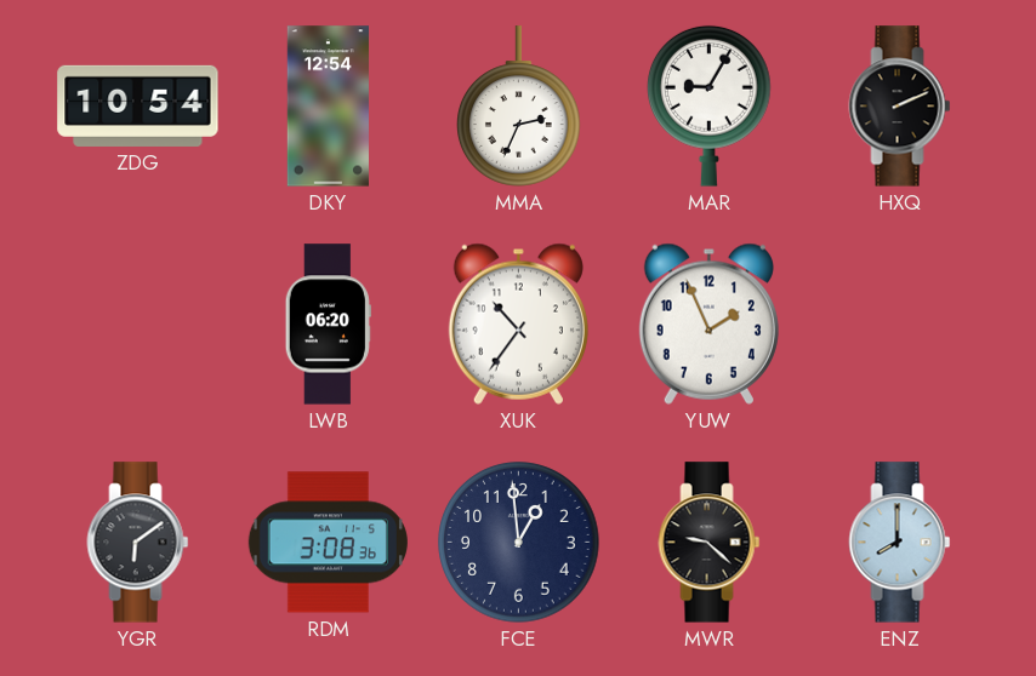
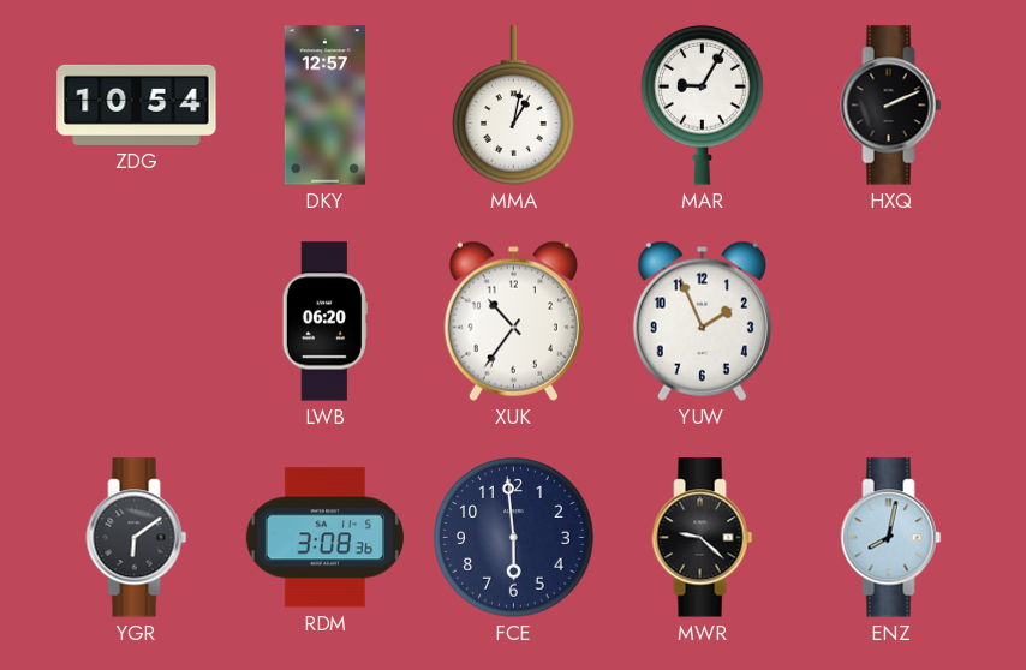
DKY: 12:54 -> 12:57 (324, 106)
MMA: 2:34 -> 1:02 (514, 106)
FCE: 12:59 -> 5:59 (514, 538)
ENZ: 8:00 -> 8:02 (891, 538)
